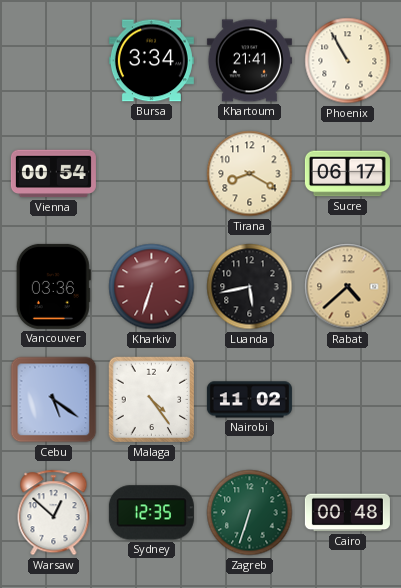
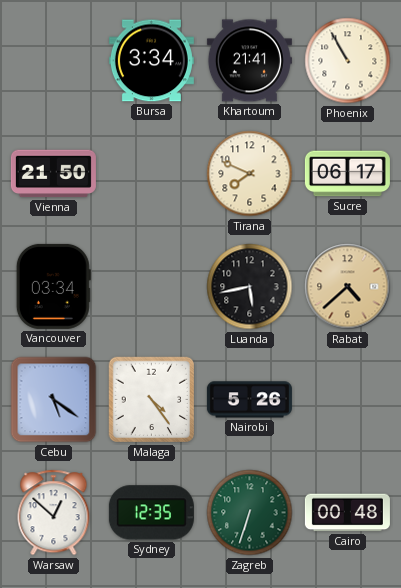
Vienna: 00:54 -> 21:50 (53, 174)
Tirana: 8:20 -> 7:49 (250, 174)
Vancouver: 03:36 -> 03:34 (53, 286)
Kharkiv: 6:33 -> none (152, 287)
Nairobi: 11:02 -> 5:26 (249, 400)
